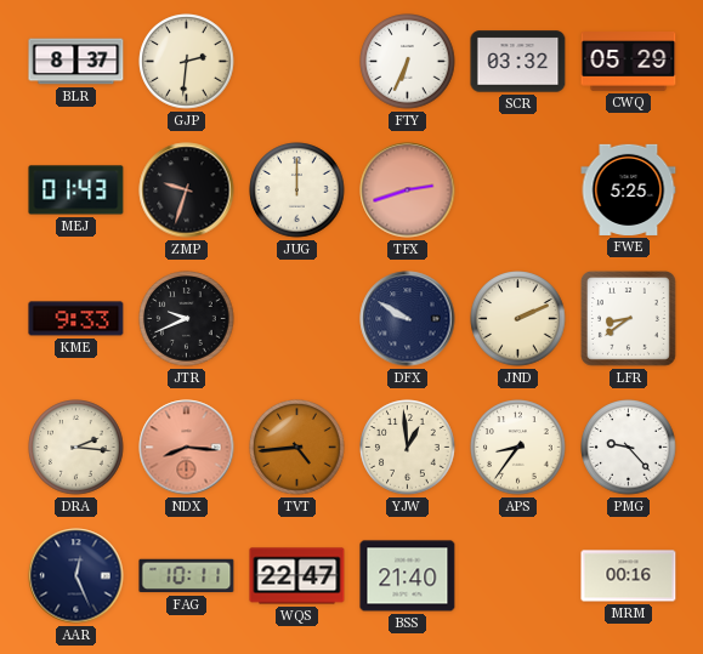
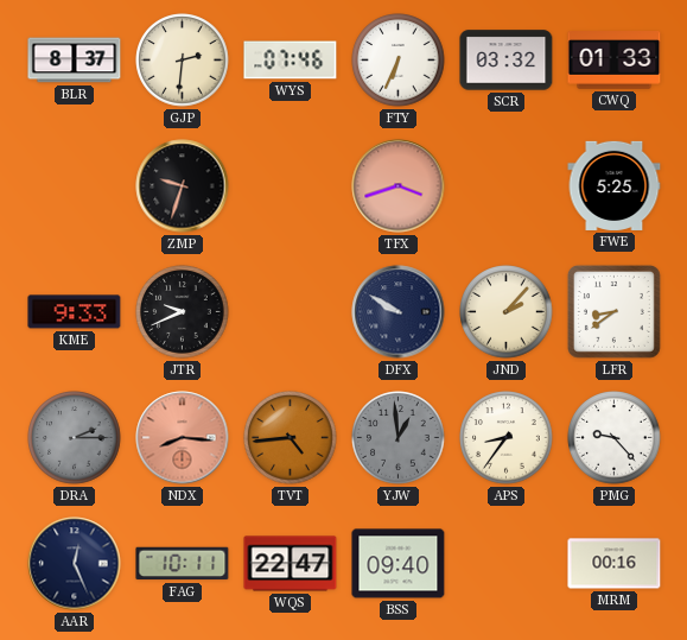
WYS: none -> 07:46 (291, 61)
CWQ: 05:29 -> 01:33 (615, 61)
MEJ: 01:43 -> none (76, 190)
JUG: 12:00 -> none (297, 190)
TFX: 2:42 -> 3:42 (399, 186)
JND: 2:11 -> 2:07 (507, 312)
DRA: 2:16 -> 2:15 (75, 438)
DRA dial: cream -> grey (75, 438)
YJW dial: cream -> grey (399, 438)
BSS: 21:40 -> 09:40 (399, 564)
